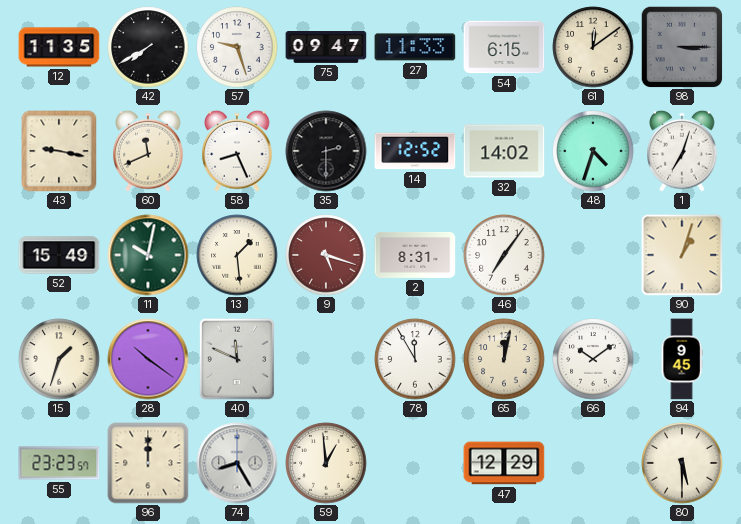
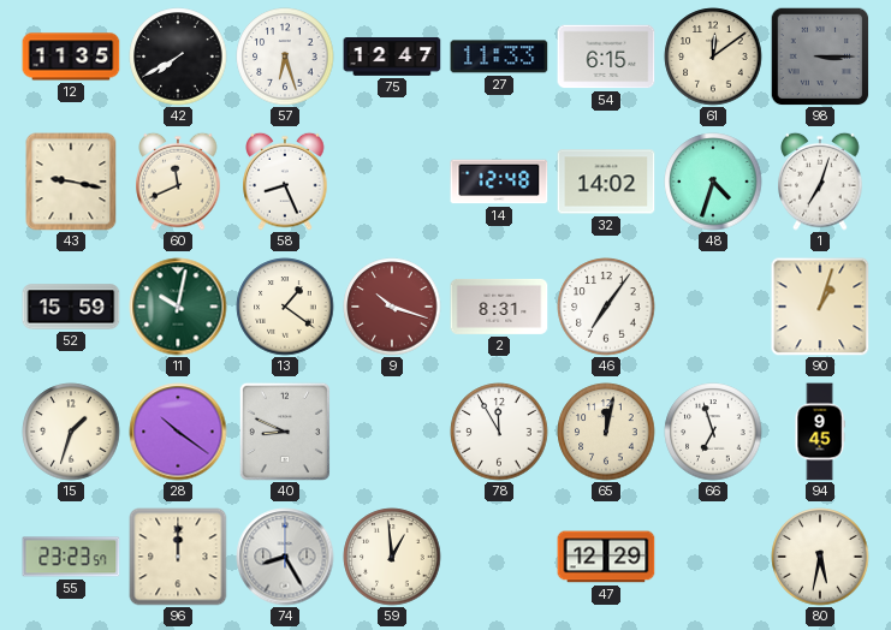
57: 9:27 -> 6:27 (285, 57)
75: 09:47 -> 12:47 (392, 58)
35: 2:30 -> none (326, 151)
14: 12:52 -> 12:48 (499, 182)
52: 15:49 -> 15:59 (71, 307)
13: 1:29 -> 1:21 (285, 307)
9: 5:18 -> 10:18 (392, 307)
40: 11:49 -> 8:49 (285, 432)
66: 10:09 -> 6:57 (713, 432)
80: 5:30 -> 5:32 (820, 557)
